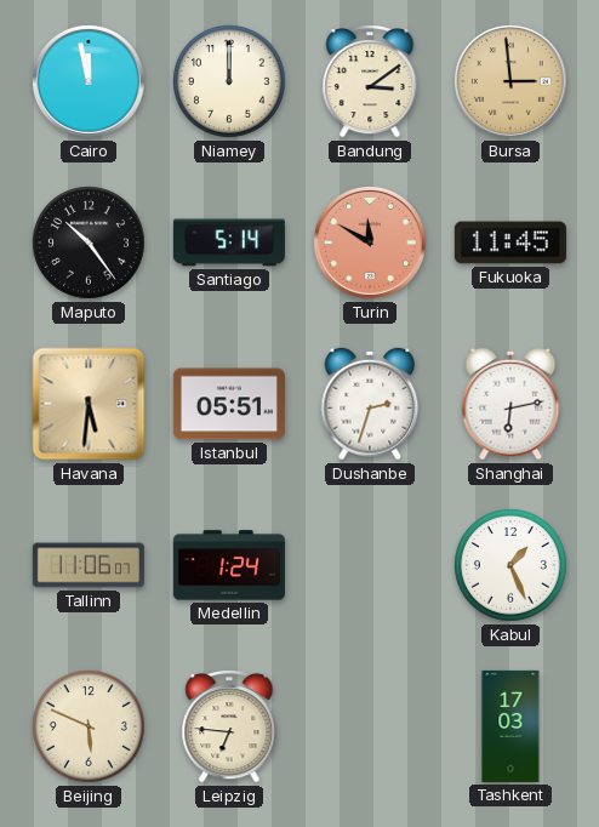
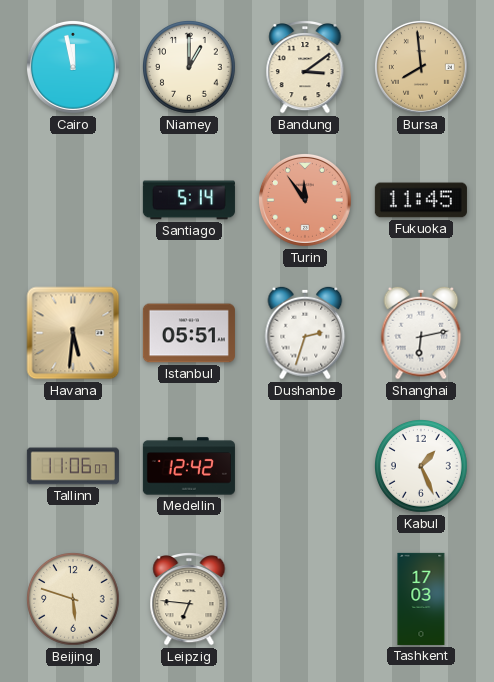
Niamey: 12:00 -> 1:00 (190, 68)
Bursa: 2:59 -> 7:59 (421, 67)
Maputo: 10:24 -> none (90, 244)
Turin: 11:50 -> 11:54 (305, 200)
Medellin: 1:24 -> 12:42 (189, 466)
Beijing: 5:49 -> 5:48 (74, 600)
